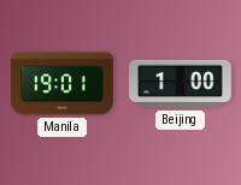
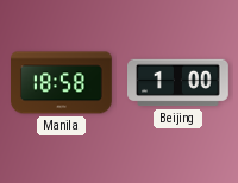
Manila: 19:01 -> 18:58 (62, 83)
